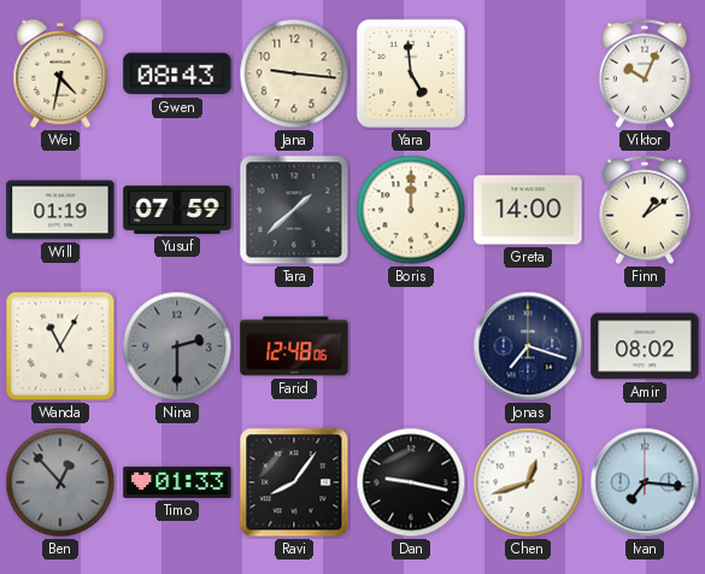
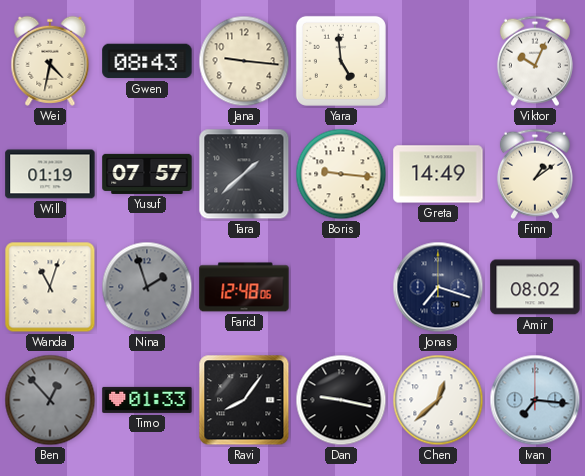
Yusuf: 07:59 -> 07:57 (147, 174)
Boris: 12:00 -> 9:16 (341, 174)
Greta: 14:00 -> 14:49 (438, 174)
Wanda: 11:05 -> 11:03 (50, 287)
Nina: 2:30 -> 1:57 (147, 287)
Chen: 12:42 -> 12:38 (438, 400)
